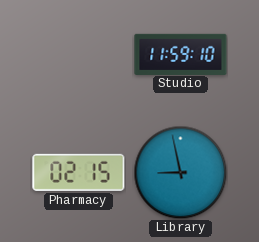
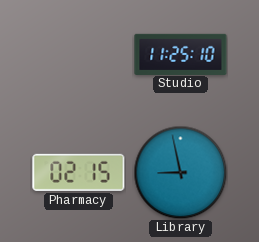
Studio: 11:59 -> 11:25 (181, 54)
